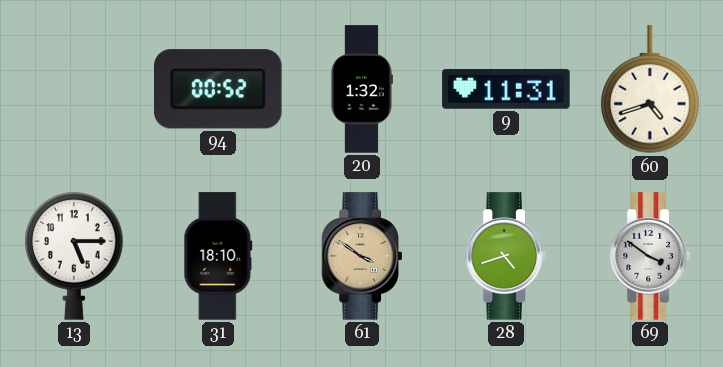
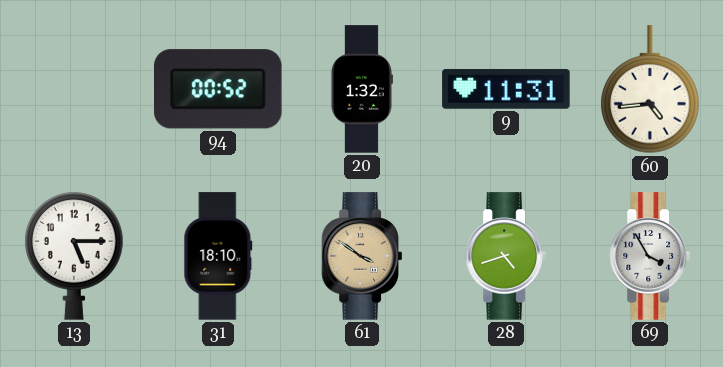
60: 4:42 -> 4:44 (650, 90)
69: 3:51 -> 3:55 (649, 256)
